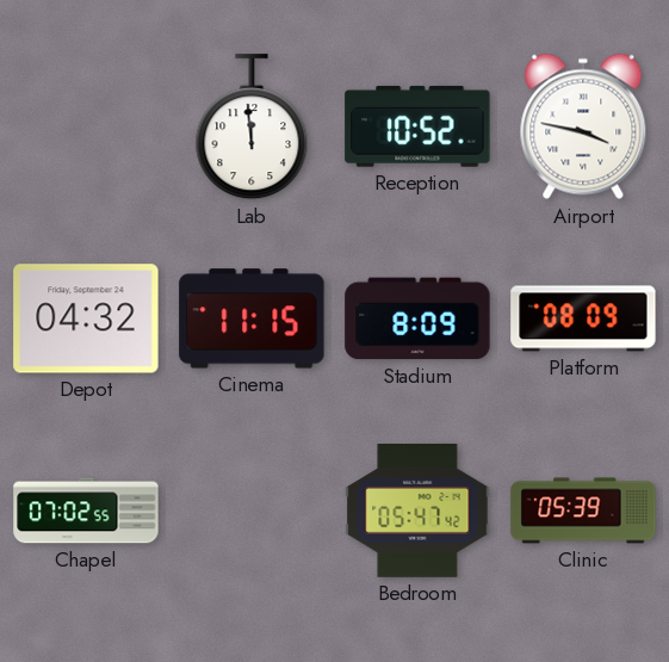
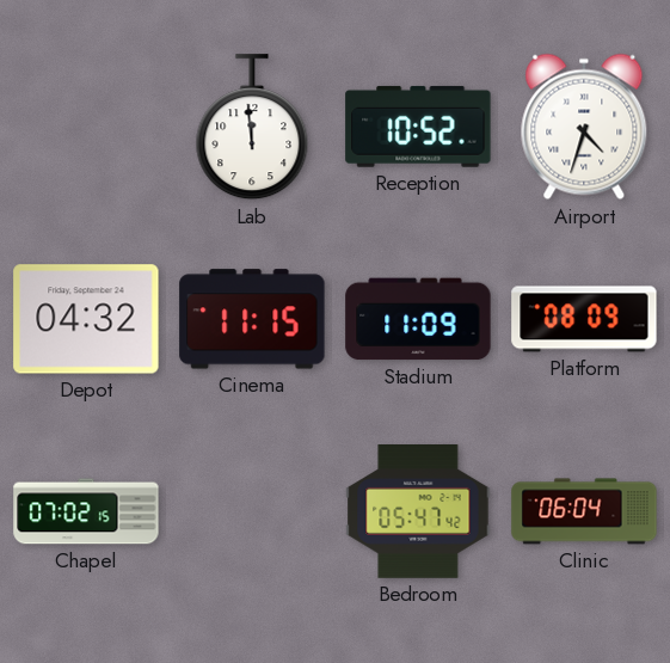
Airport: 3:47 -> 4:33 (584, 127)
Stadium: 8:09 -> 11:09 (418, 319)
Chapel: 07:02:55 -> 07:02:15 (86, 511)
Clinic: 05:39 -> 06:04 (584, 511)
